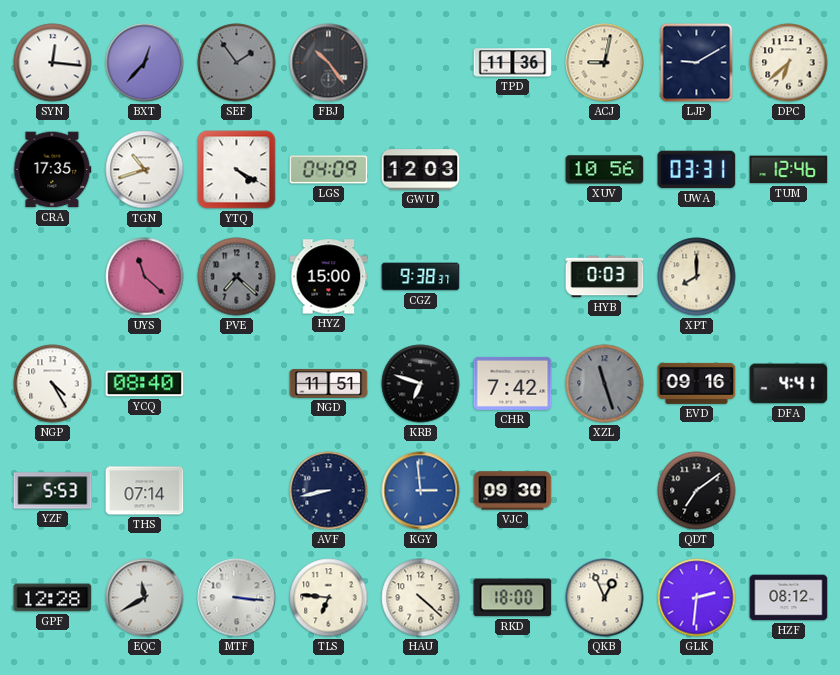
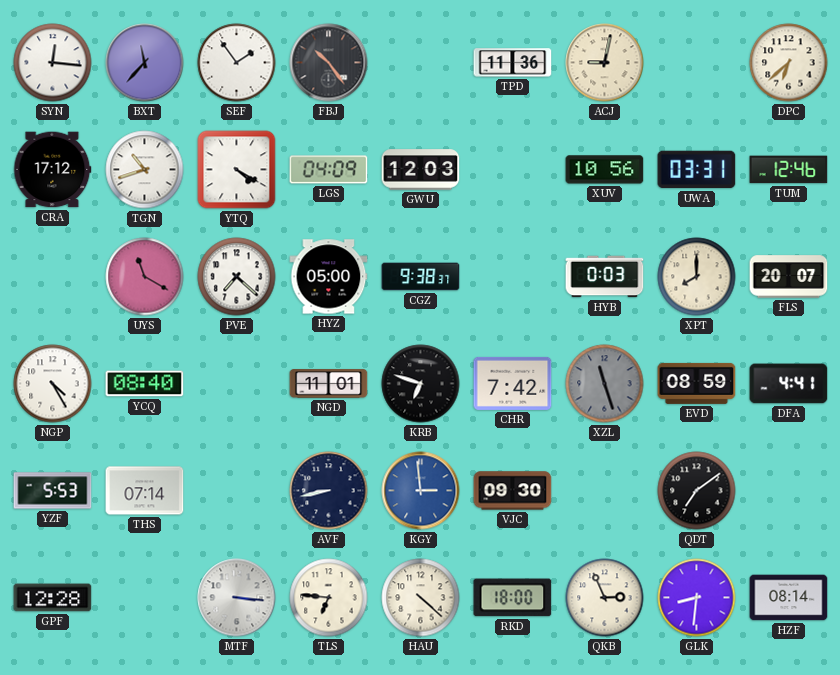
BXT: 12:37 -> 11:37 (145, 63)
SEF dial: grey -> white (237, 63)
LJP: 9:10 -> none (697, 63)
CRA: 17:35 -> 17:12 (53, 170)
UYS: 11:22 -> 11:20 (145, 277)
PVE dial: grey -> white (237, 277)
HYZ: 15:00 -> 05:00 (329, 277)
FLS: none -> 20:07 (789, 277)
NGD: 11:51 -> 11:01 (329, 384)
EVD: 09:16 -> 08:59 (697, 383)
EQC: 11:40 -> none (145, 598)
QKB: 12:56 -> 2:56 (605, 598)
GLK: 2:31 -> 8:31 (697, 598)
HZF: 08:12 -> 08:14 (789, 598)
